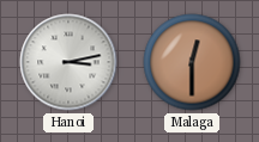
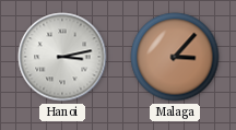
Malaga: 12:30 -> 3:07 (175, 57)
